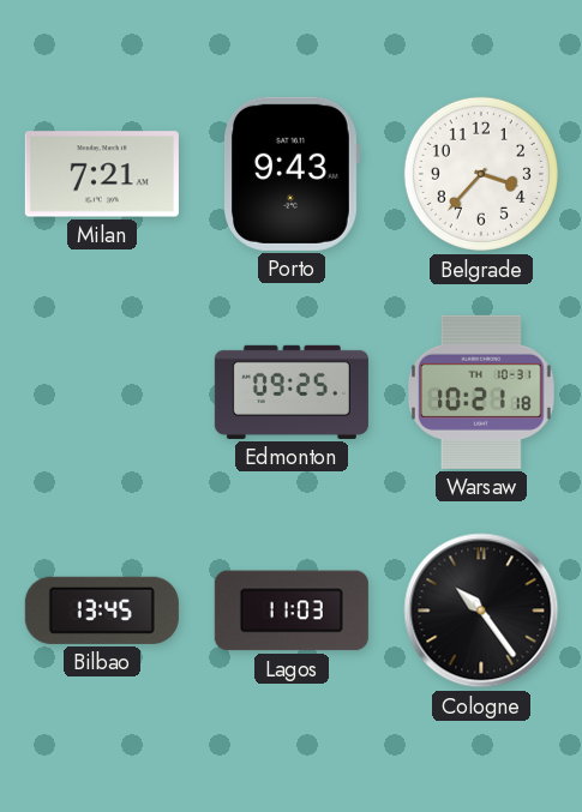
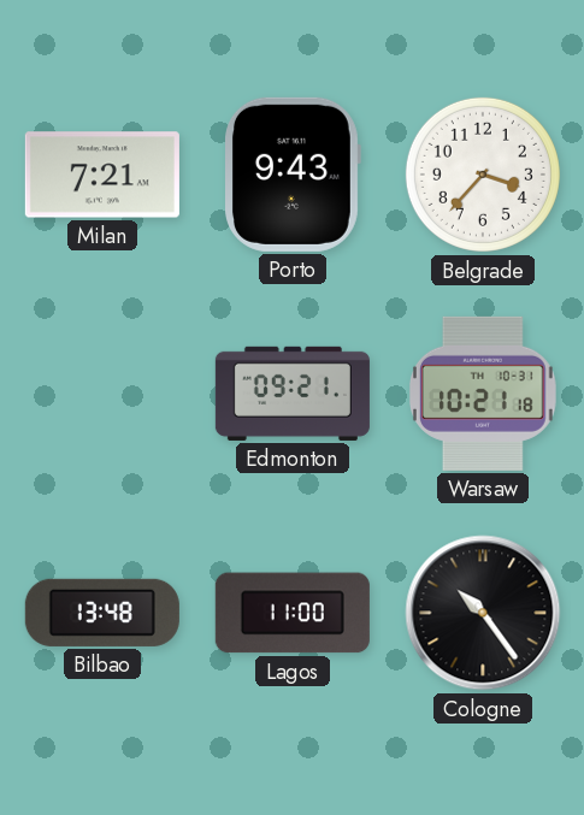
Edmonton: 09:25 -> 09:21 (293, 394)
Bilbao: 13:45 -> 13:48 (102, 613)
Lagos: 11:03 -> 11:00 (293, 613)
